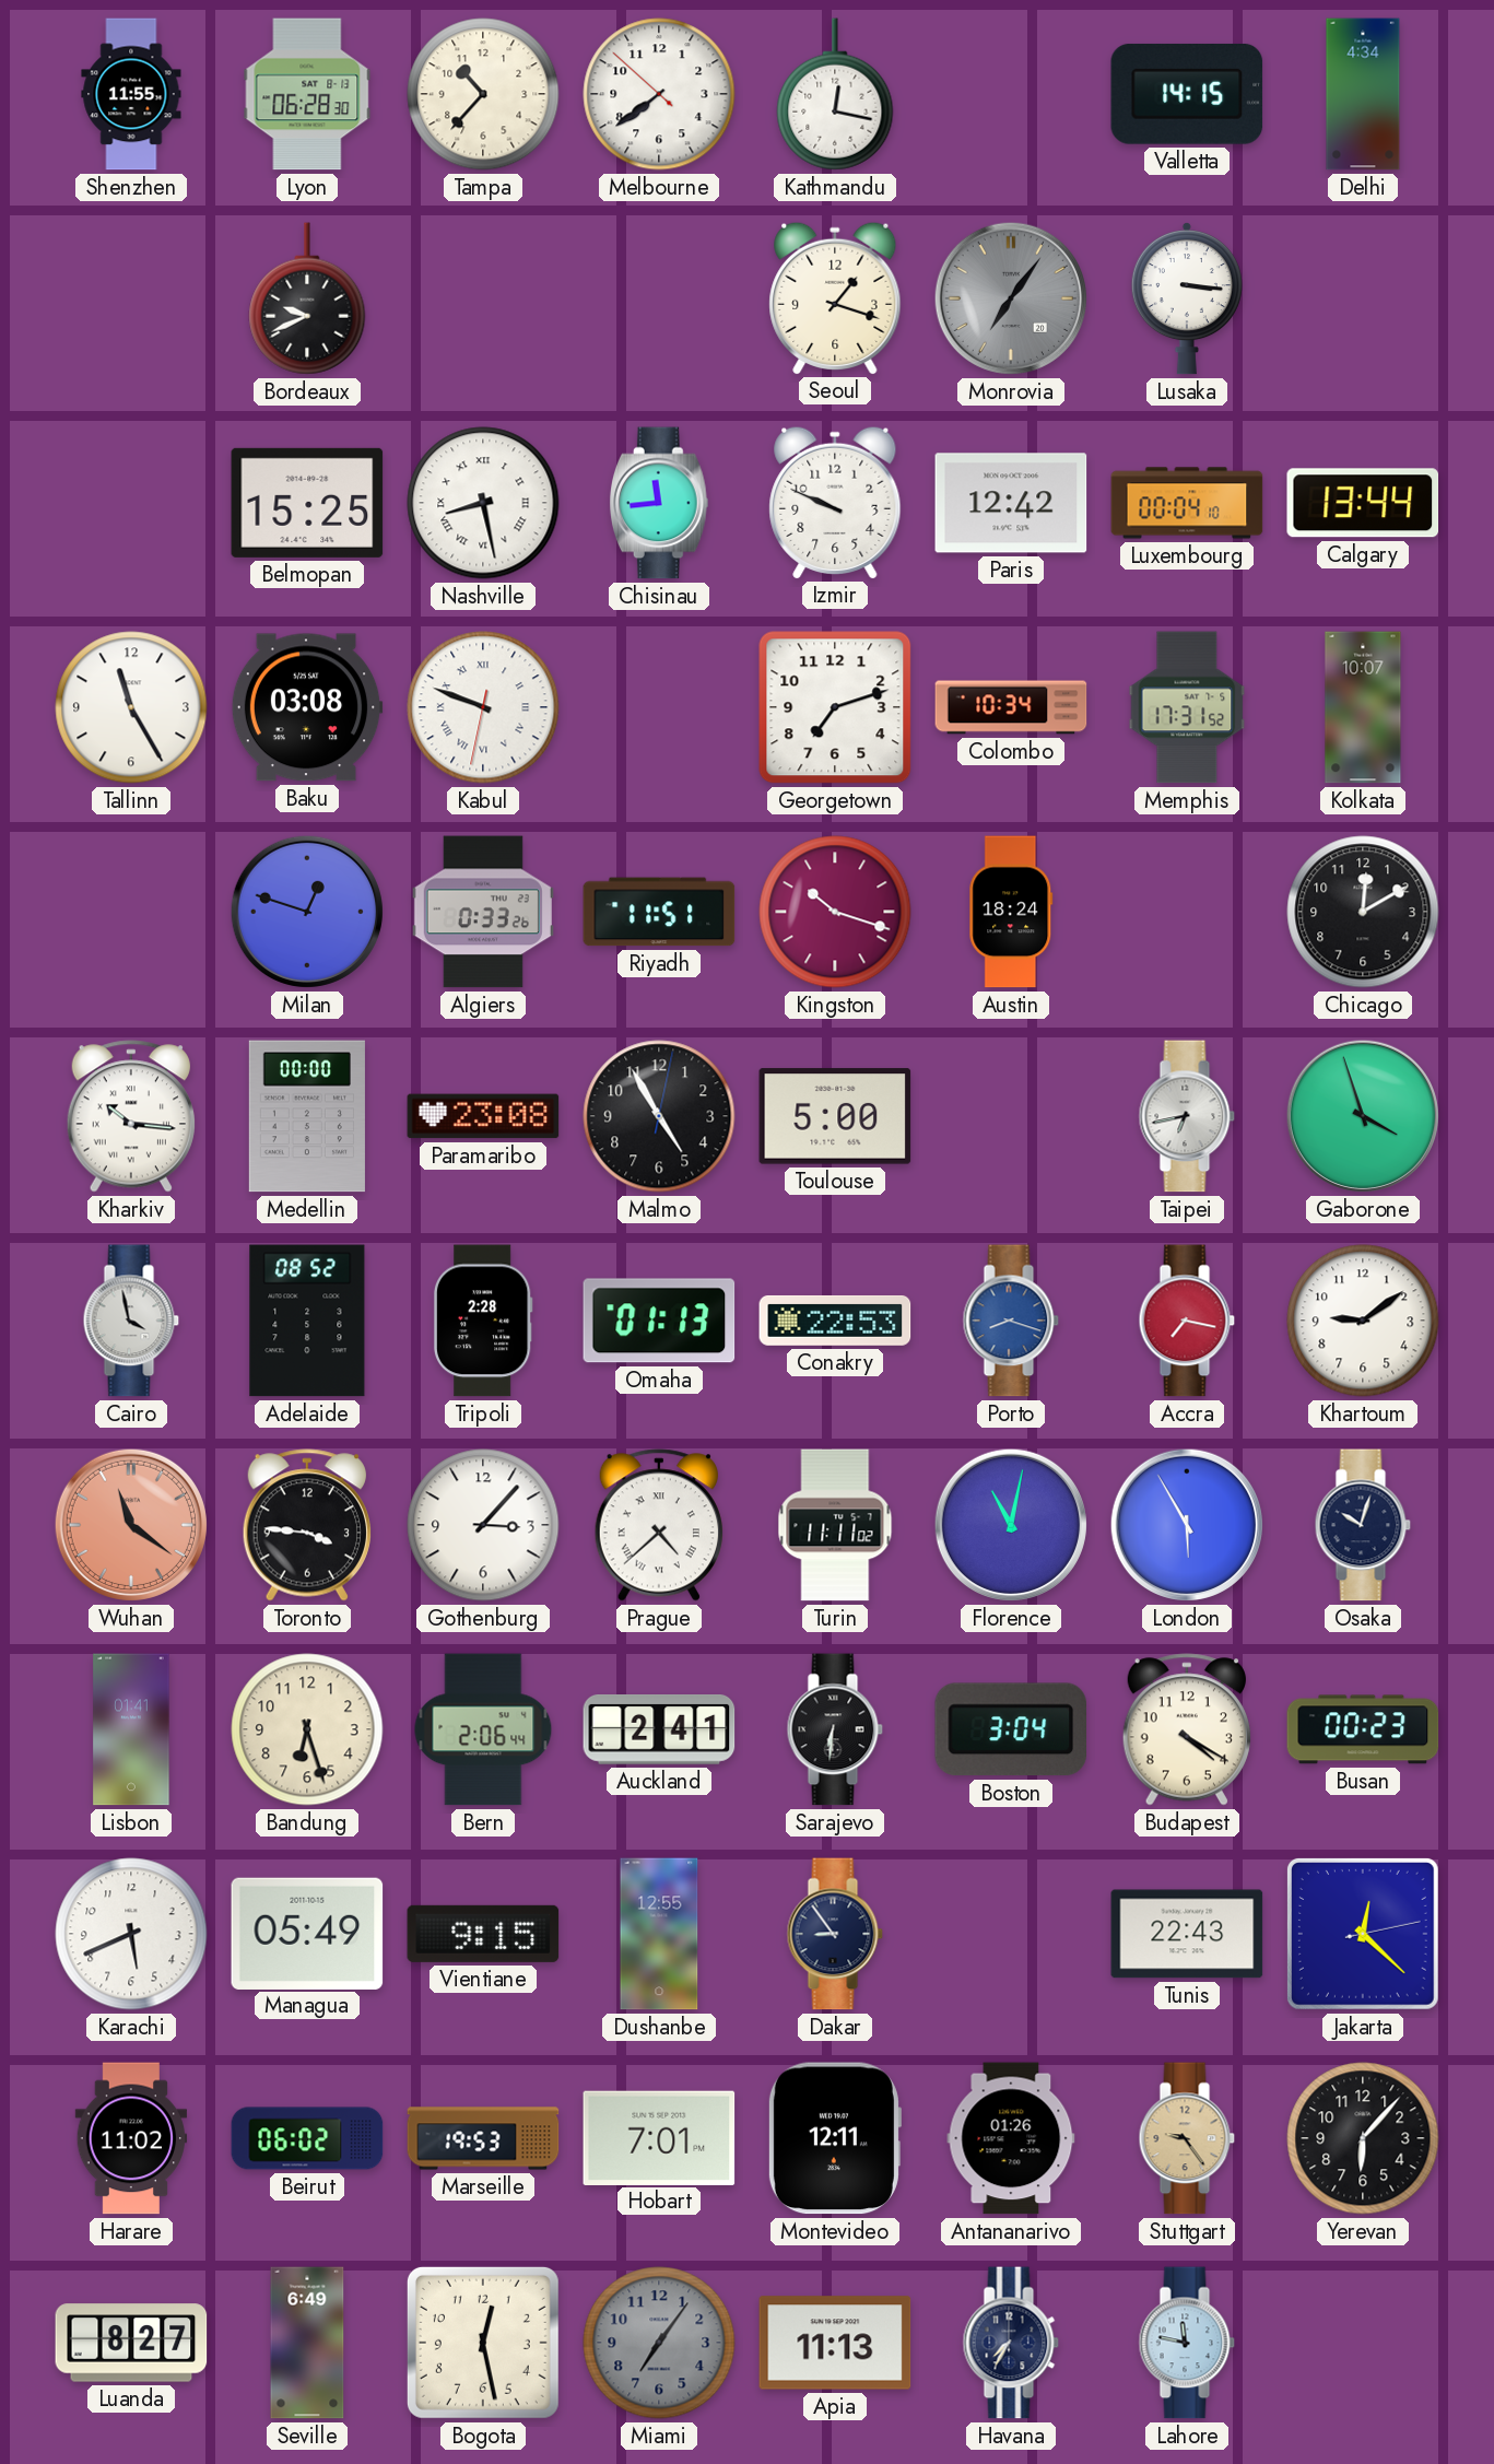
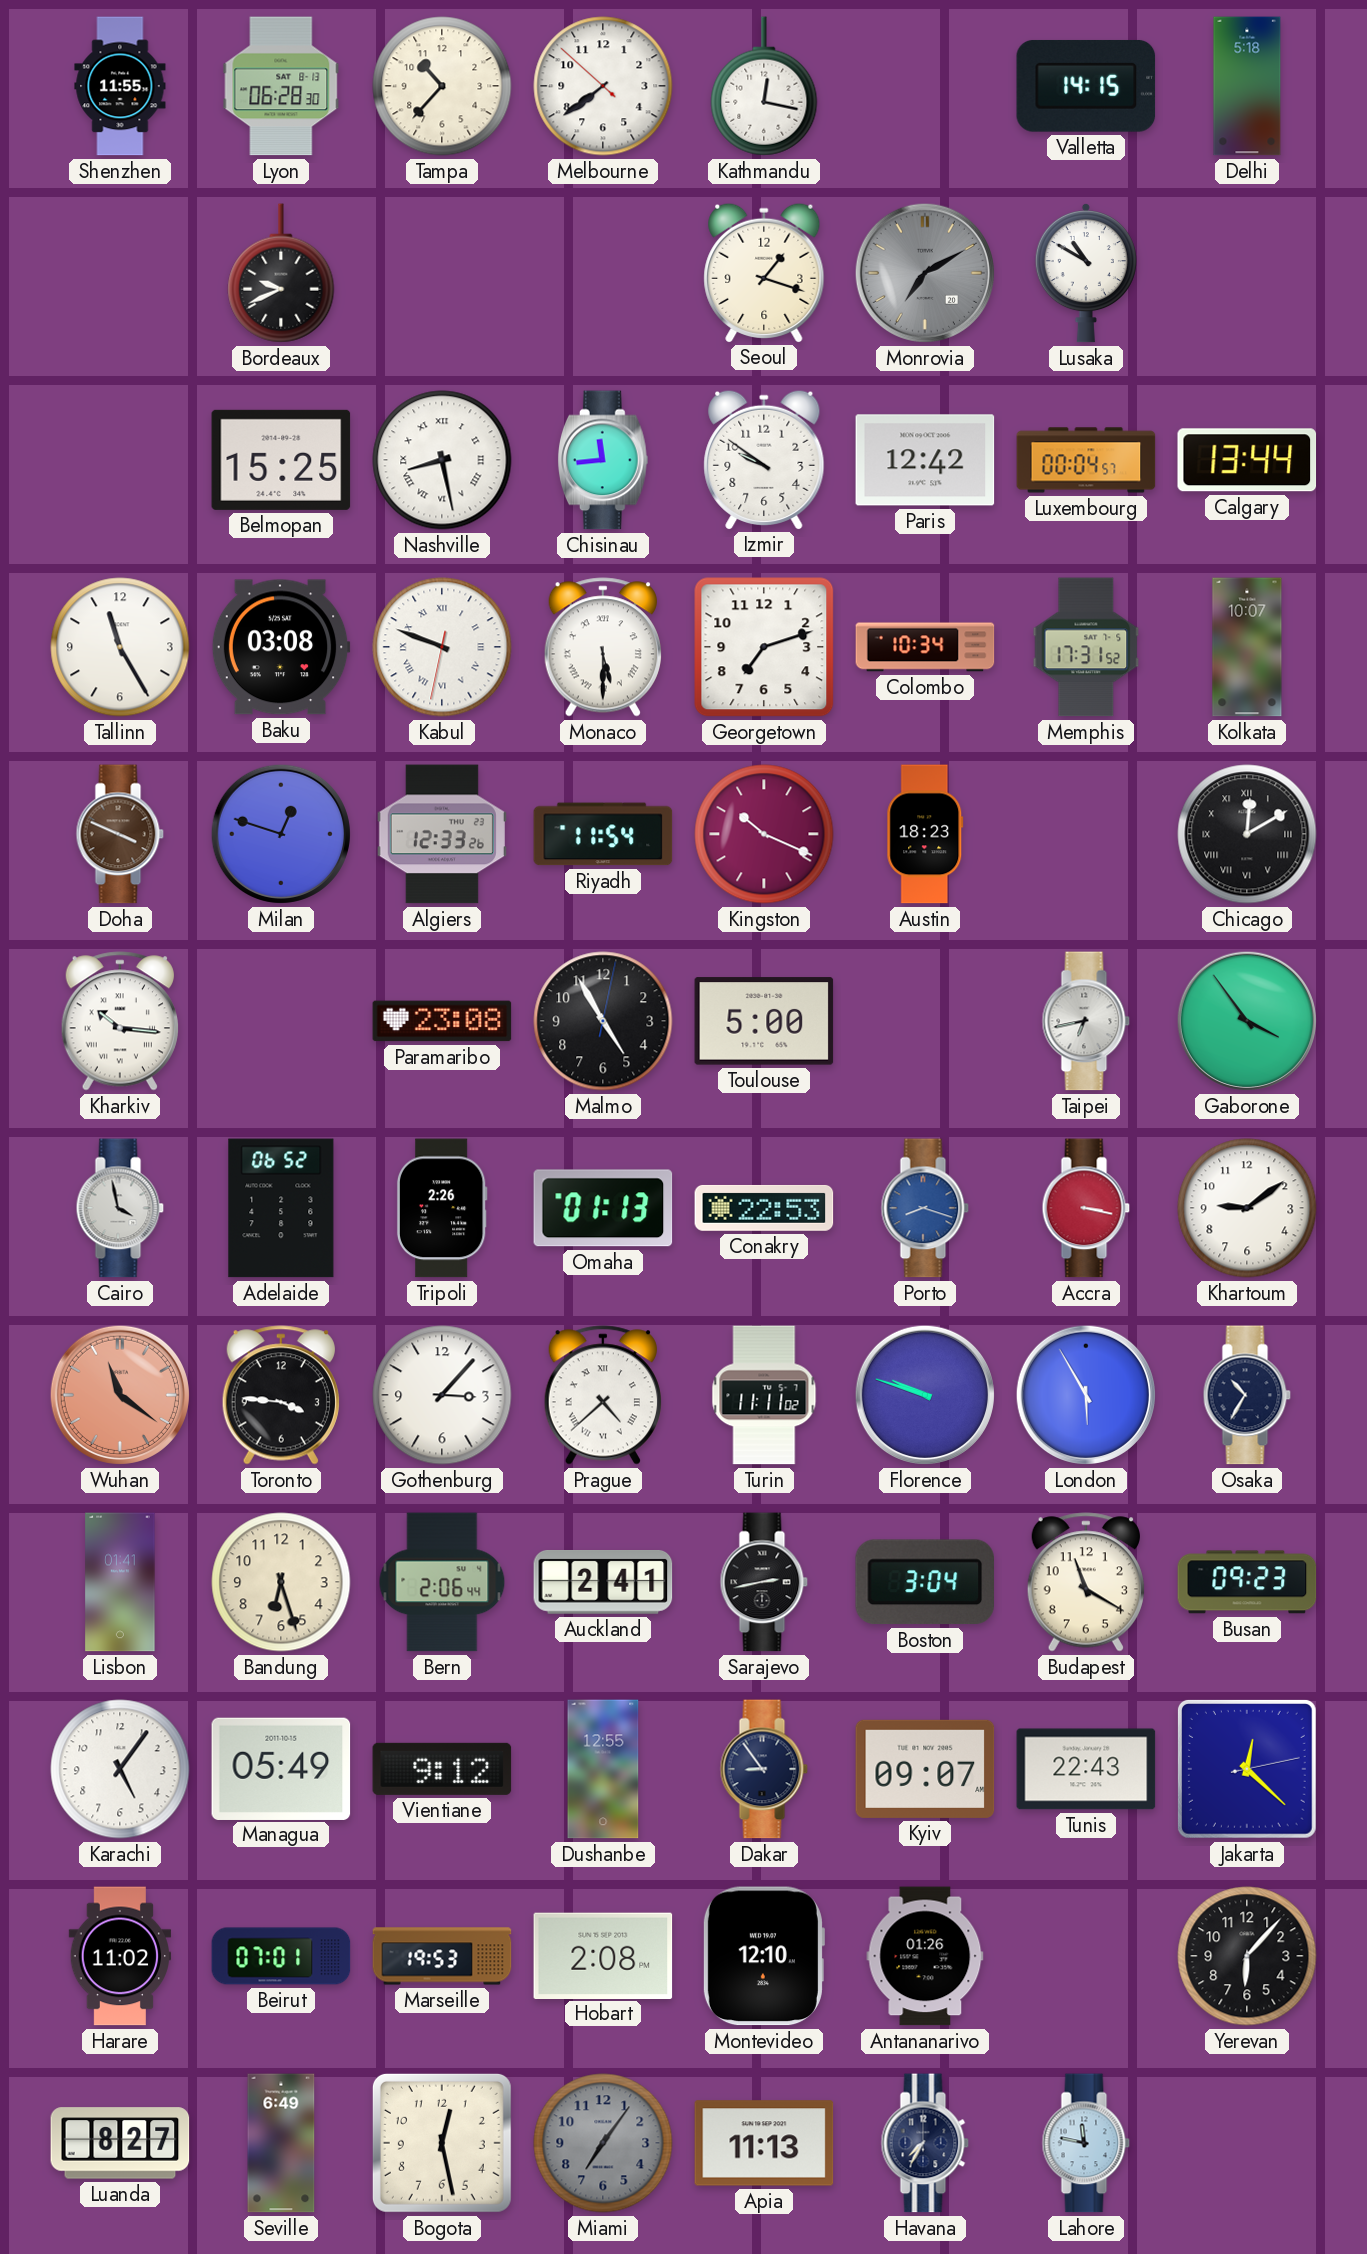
Delhi: 4:34 -> 5:18 (1247, 86)
Monrovia: 7:06 -> 7:10 (925, 273)
Lusaka: 3:16 -> 10:50 (1086, 273)
Izmir: 9:49 -> 9:51 (764, 459)
Luxembourg: 00:04:10 -> 00:04:57 (1086, 460)
Monaco: none -> 5:30 (603, 647)
Doha: none -> 3:49 (120, 834)
Algiers: 0:33 -> 12:33 (442, 834)
Riyadh: 11:51 -> 11:54 (603, 834)
Kingston: 10:18 -> 10:19 (764, 834)
Austin: 18:24 -> 18:23 (925, 834)
Chicago numerals: Arabic -> Roman (1247, 834)
Medellin: 00:00 -> none (307, 1116)
Gaborone: 3:57 -> 3:54 (1247, 1021)
Adelaide: 08:52 -> 06:52 (281, 1208)
Tripoli: 2:28 -> 2:26 (442, 1208)
Accra: 7:17 -> 3:17 (1086, 1208)
Florence: 11:02 -> 9:48 (925, 1395)
Osaka: 10:03 -> 10:35 (1247, 1395)
Sarajevo: 6:31 -> 2:43 (764, 1582)
Budapest: 4:20 -> 11:20 (1086, 1582)
Busan: 00:23 -> 09:23 (1247, 1582)
Karachi: 5:41 -> 5:06 (120, 1769)
Vientiane: 9:15 -> 9:12 (442, 1769)
Kyiv: none -> 09:07 (925, 1769)
Beirut: 06:02 -> 07:01 (281, 1956)
Hobart: 7:01 -> 2:08 (603, 1955)
Montevideo: 12:11 -> 12:10 (763, 1956)
Stuttgart: 9:24 -> none (1187, 2138)
